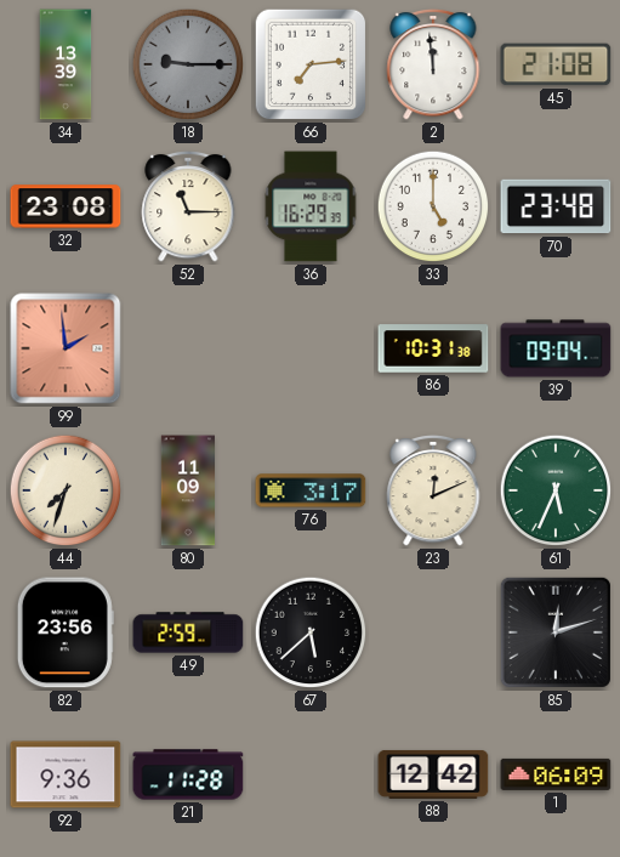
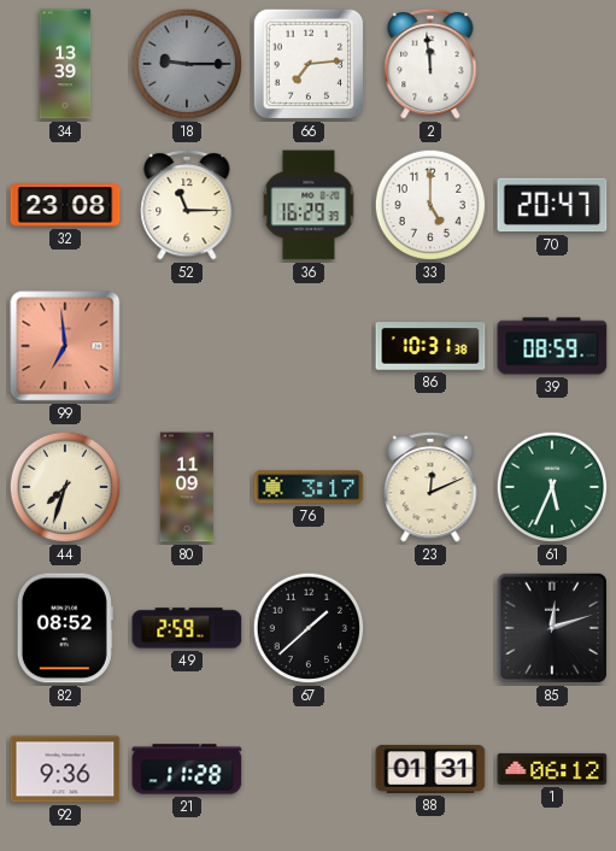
45: 21:08 -> none (556, 64)
70: 23:48 -> 20:47 (552, 205)
99: 1:59 -> 6:59 (65, 346)
39: 09:04 -> 08:59 (552, 346)
82: 23:56 -> 08:52 (65, 628)
67: 5:38 -> 1:38 (309, 628)
88: 12:42 -> 01:31 (430, 769)
1: 06:09 -> 06:12 (552, 769)
